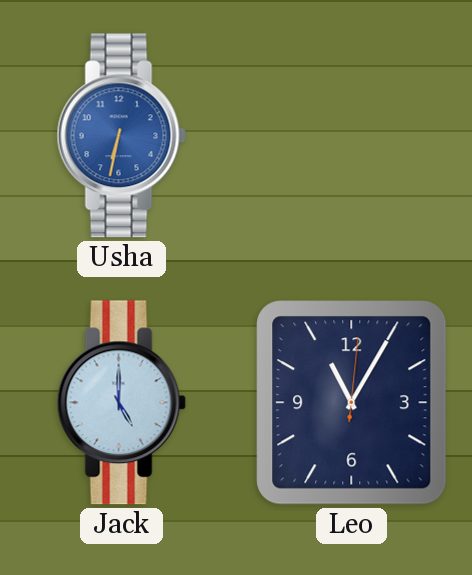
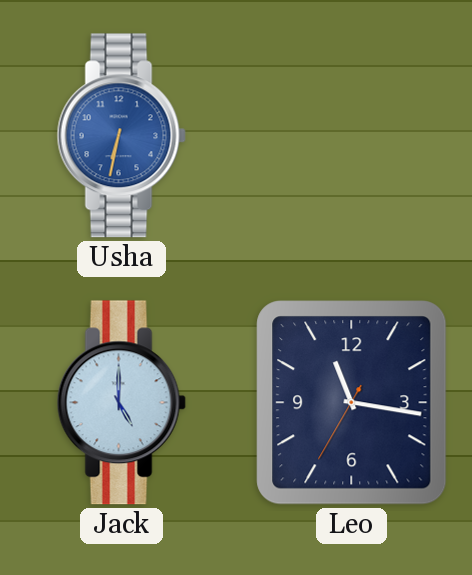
Leo: 11:05 -> 11:16 (352, 403)
